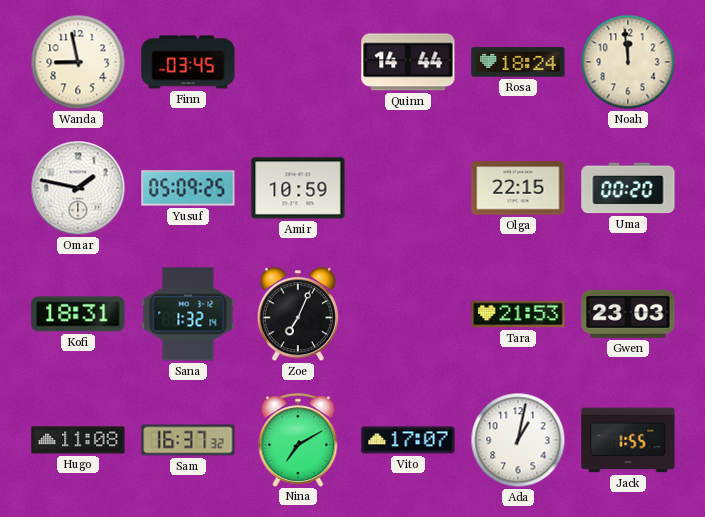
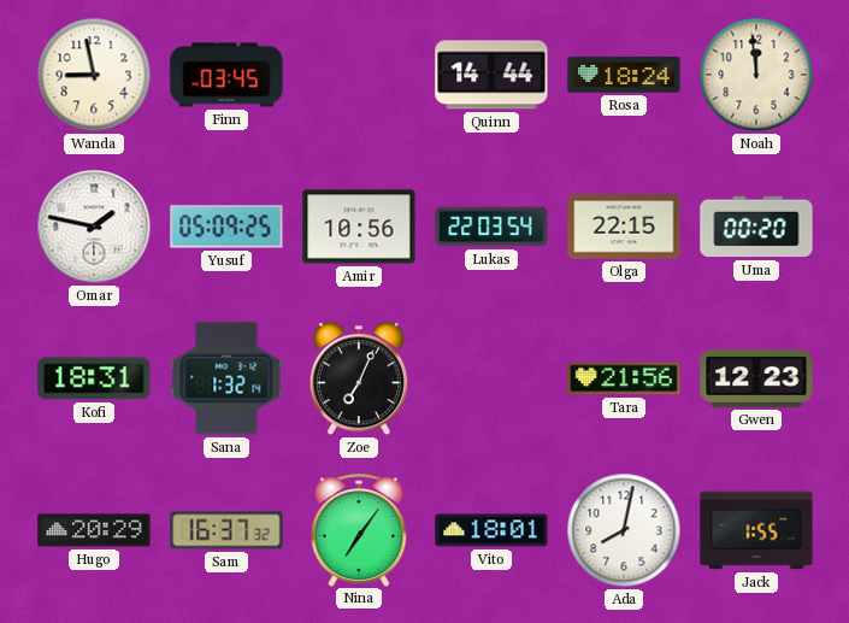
Amir: 10:59 -> 10:56 (359, 227)
Lukas: none -> 22:03 (491, 227)
Tara: 21:53 -> 21:56 (624, 378)
Gwen: 23:03 -> 12:23 (756, 378)
Hugo: 11:08 -> 20:29 (94, 530)
Nina: 7:10 -> 7:06 (359, 530)
Vito: 17:07 -> 18:01 (491, 530)
Ada: 1:02 -> 8:02 (624, 530)
